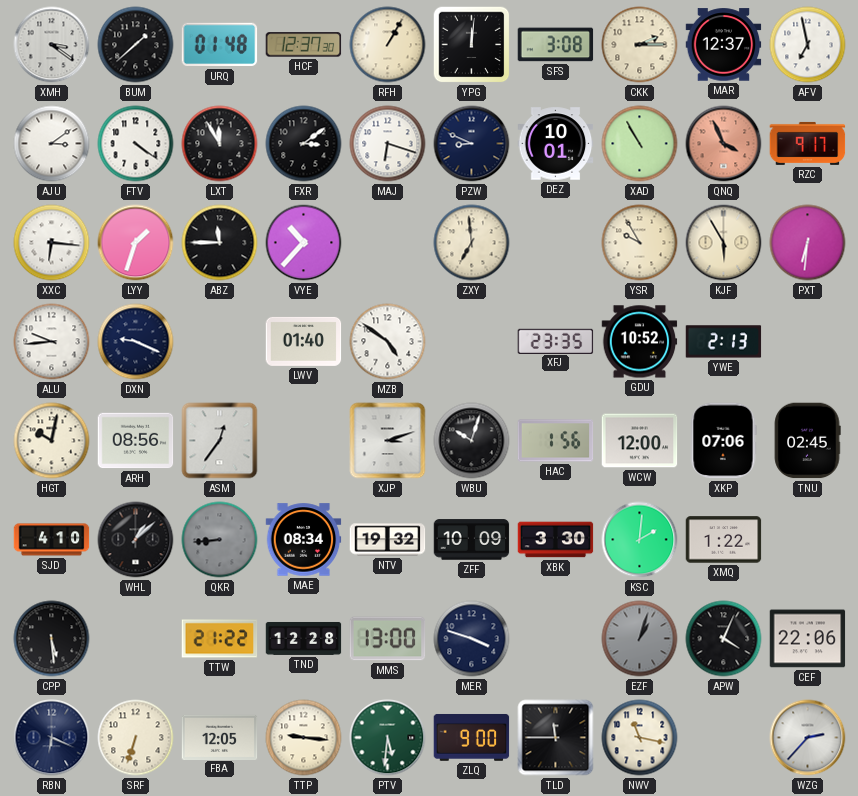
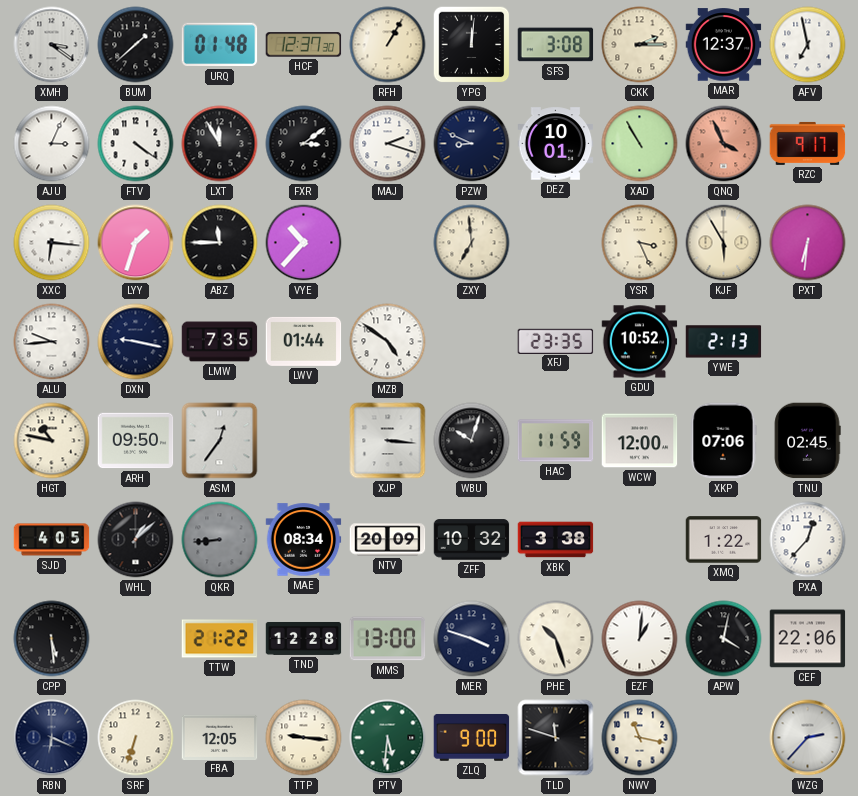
AJU: 3:09 -> 3:04 (52, 144)
MAJ: 6:18 -> 2:18 (388, 144)
YSR: 9:55 -> 3:26 (640, 243)
DXN: 9:19 -> 9:17 (136, 342)
LMW: none -> 7:35 (220, 342)
LWV: 01:40 -> 01:44 (304, 341)
HGT: 10:02 -> 10:47 (52, 441)
ARH: 08:56 -> 09:50 (136, 441)
XJP: 3:12 -> 3:16 (388, 441)
HAC: 1:56 -> 11:59 (556, 441)
SJD: 4:10 -> 4:05 (52, 540)
NTV: 19:32 -> 20:09 (388, 540)
ZFF: 10:09 -> 10:32 (472, 540)
XBK: 3:30 -> 3:38 (556, 540)
KSC: 2:01 -> none (640, 540)
PXA: none -> 12:37 (808, 540)
PHE: none -> 10:27 (556, 639)
EZF: 1:03 -> 1:01 (640, 639)
EZF dial: grey -> white (640, 639)
APW: 4:04 -> 4:02 (724, 639)
TLD: 11:45 -> 11:48 (556, 738)
